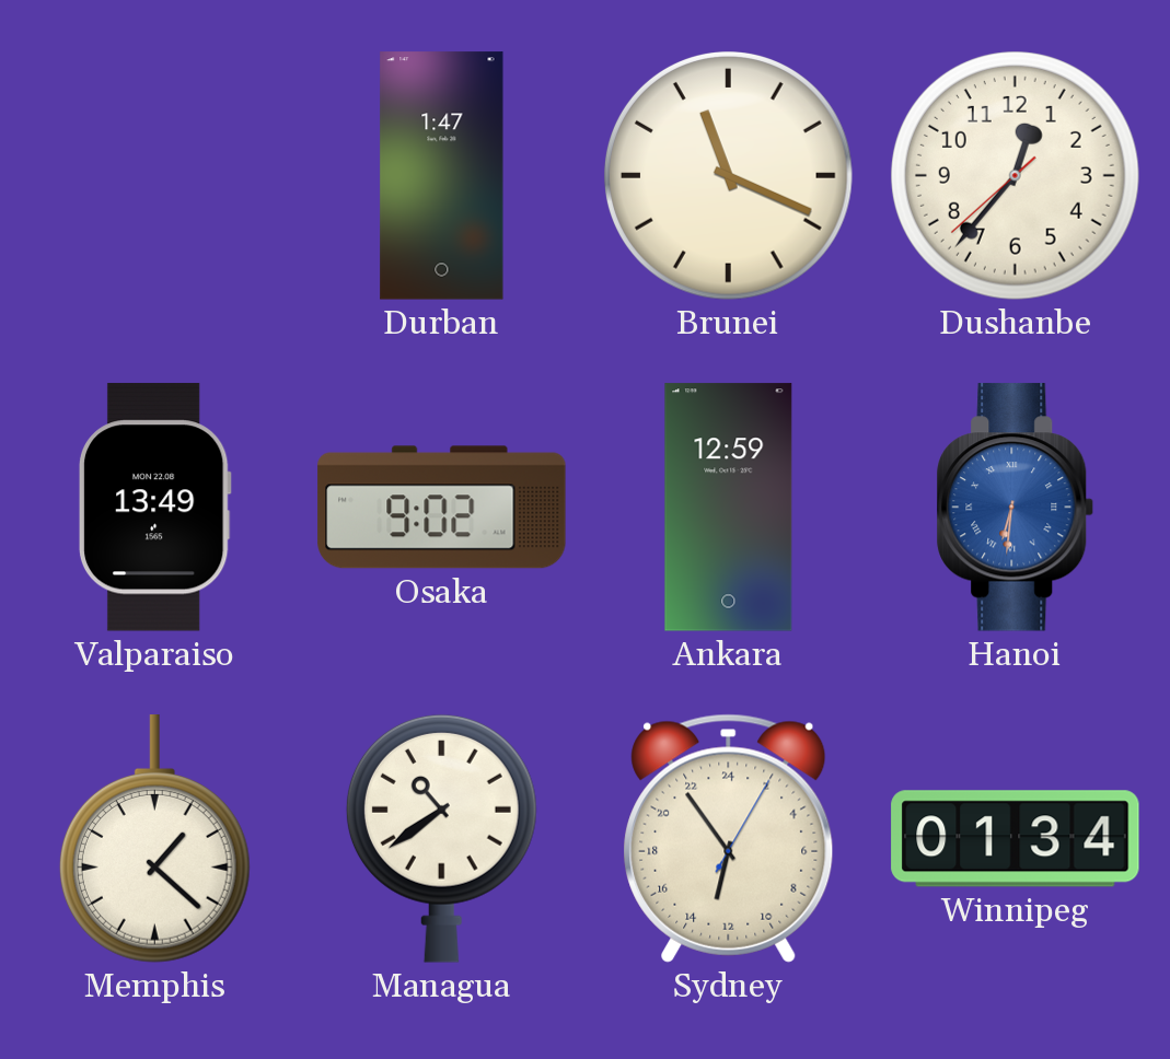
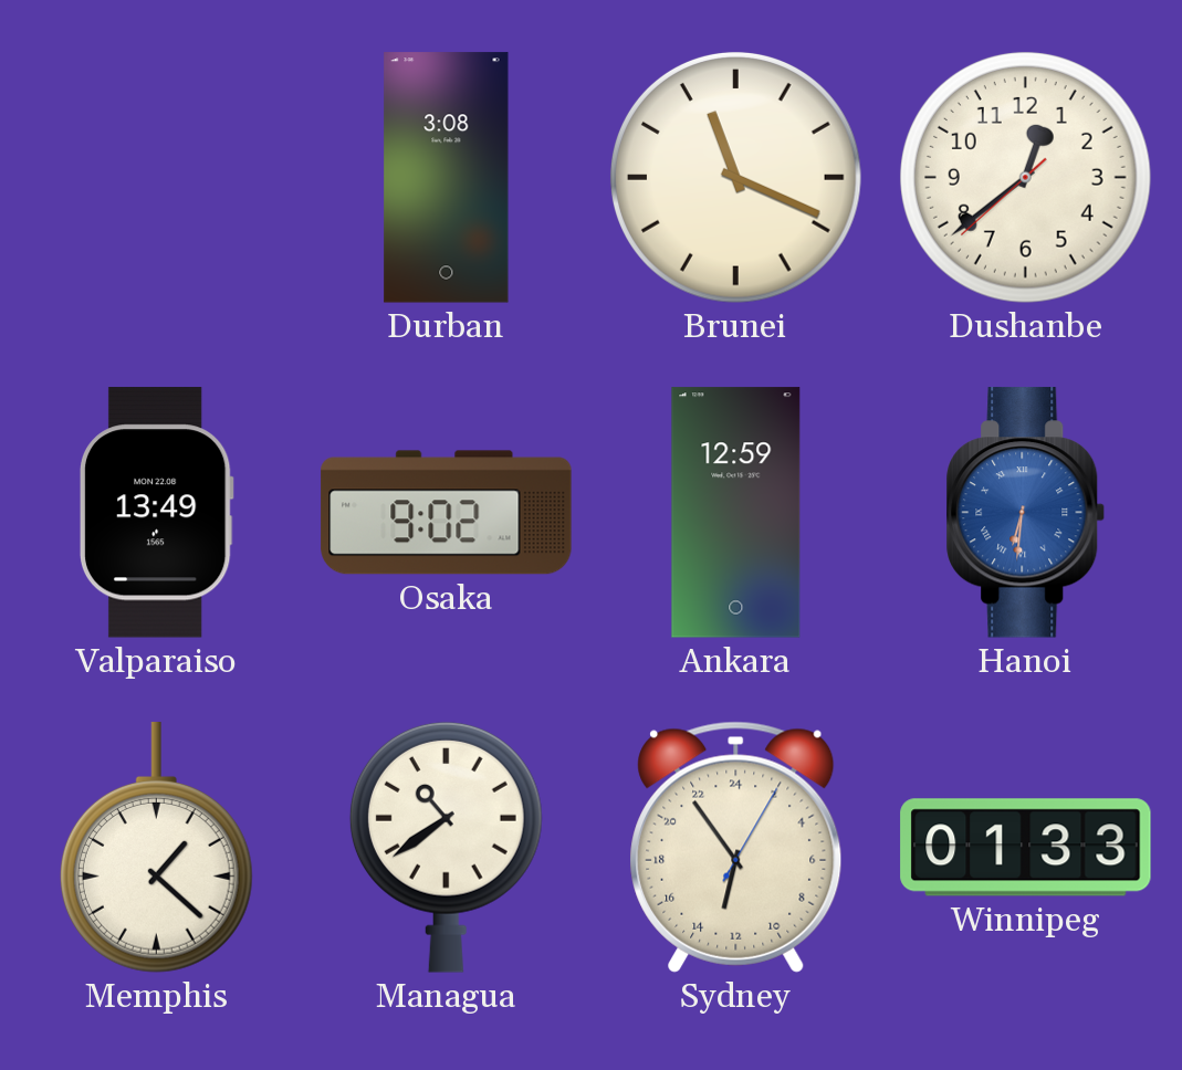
Durban: 1:47 -> 3:08 (447, 178)
Dushanbe: 12:36 -> 12:38 (1025, 177)
Winnipeg: 01:34 -> 01:33 (1026, 848)
